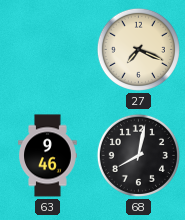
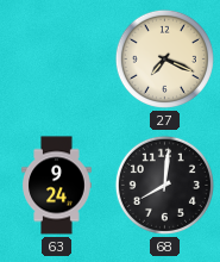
63: 9:46 -> 9:24 (57, 186)
68: 8:02 -> 8:01 (164, 185)
